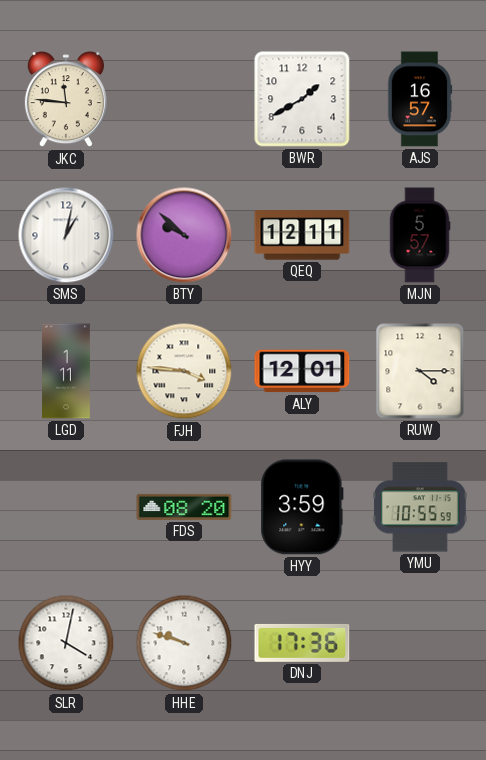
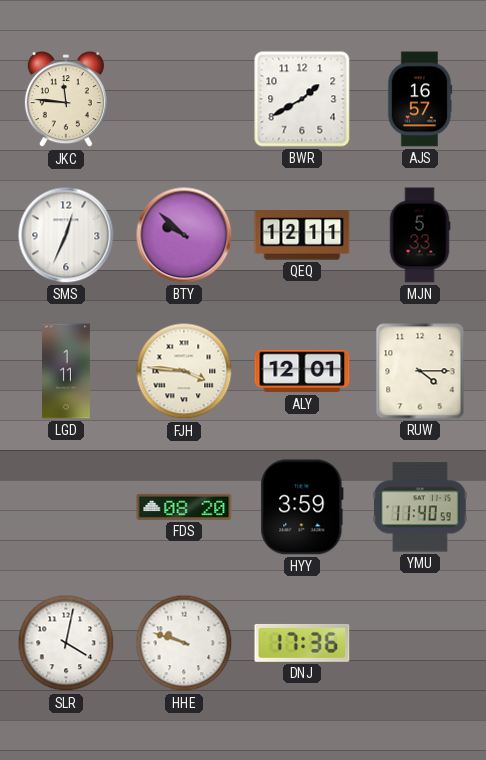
SMS: 1:02 -> 12:34 (66, 235)
MJN: 5:57 -> 5:33 (420, 235)
YMU: 10:55 -> 11:40 (421, 507)
